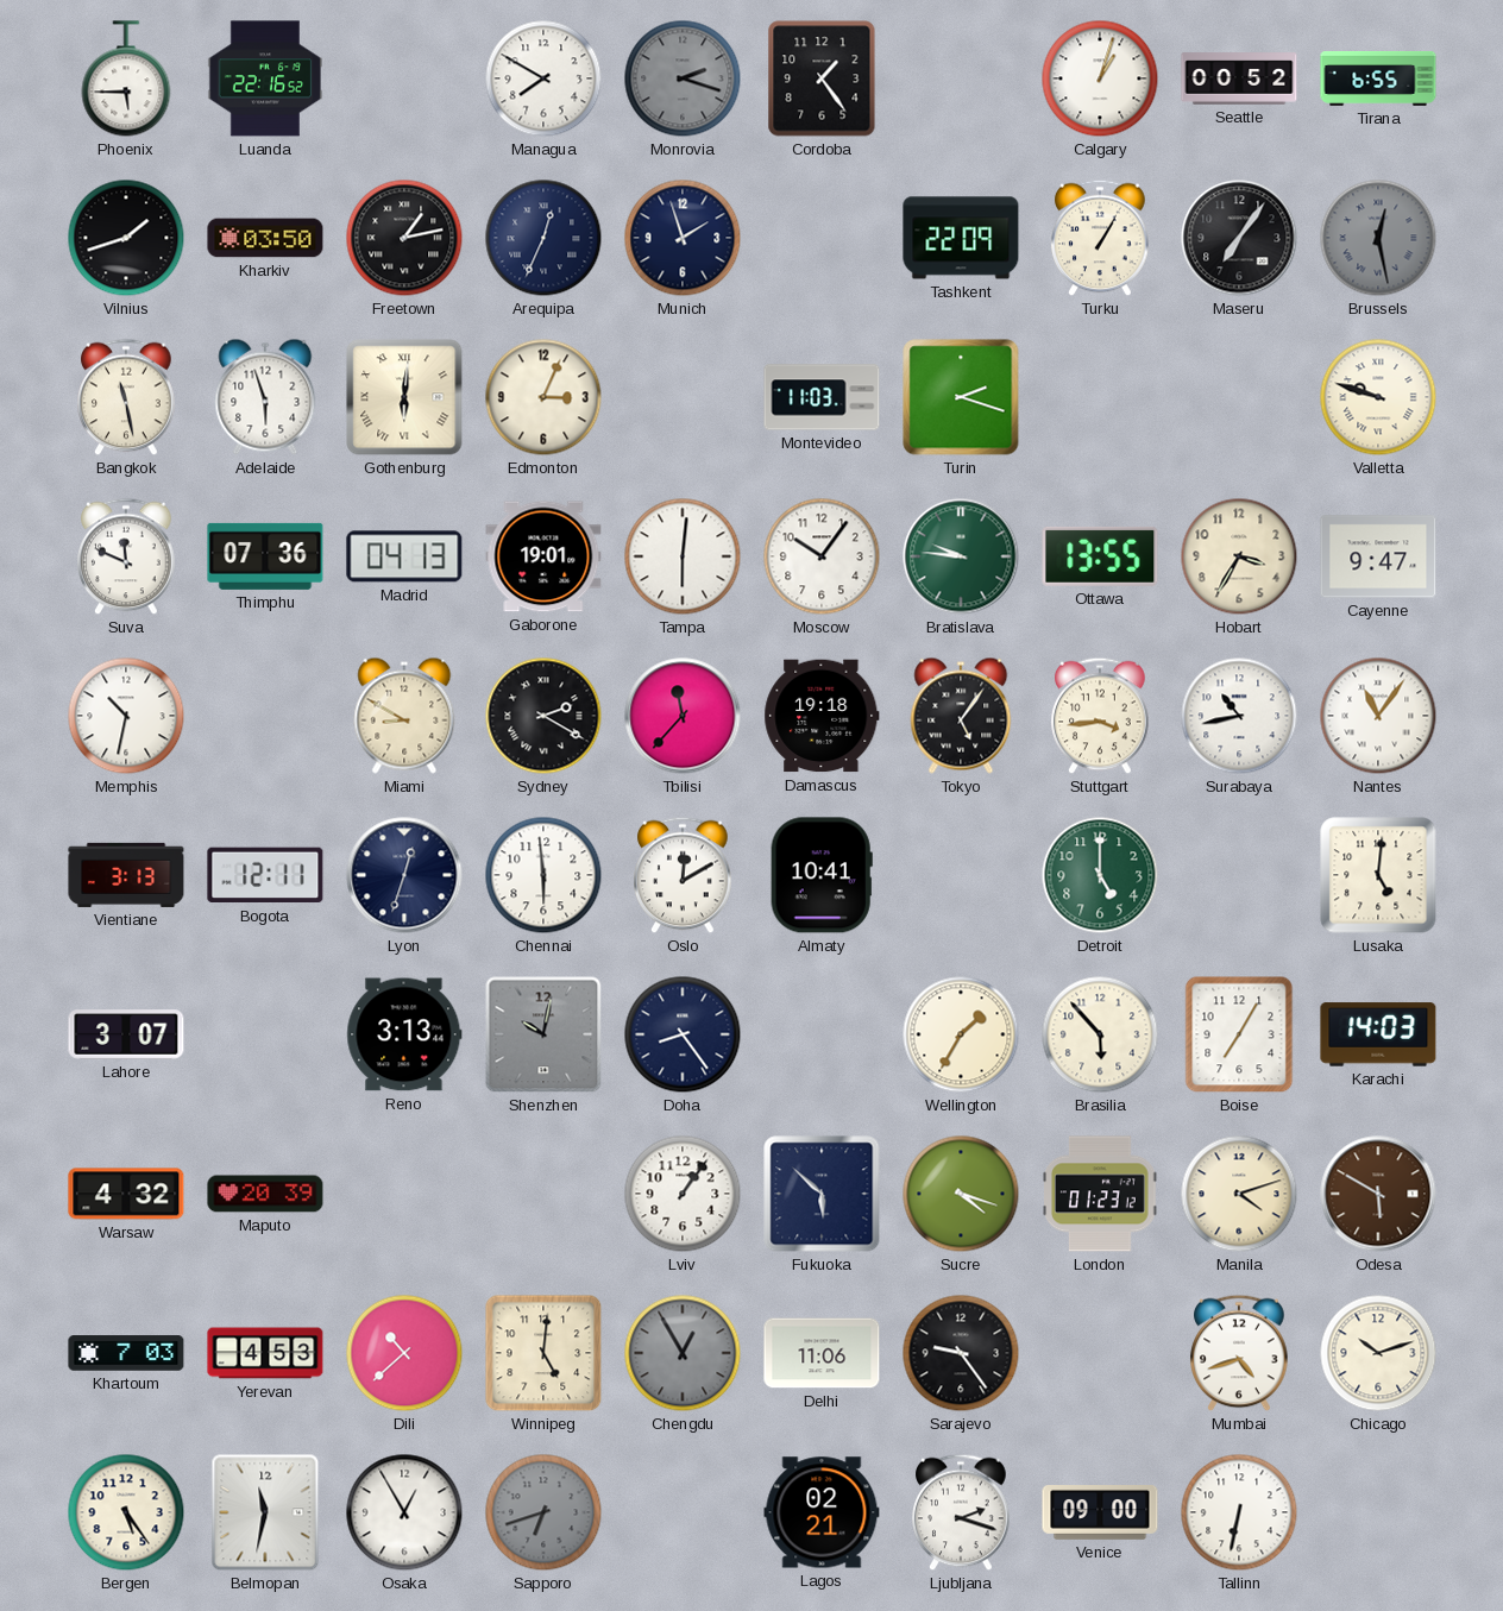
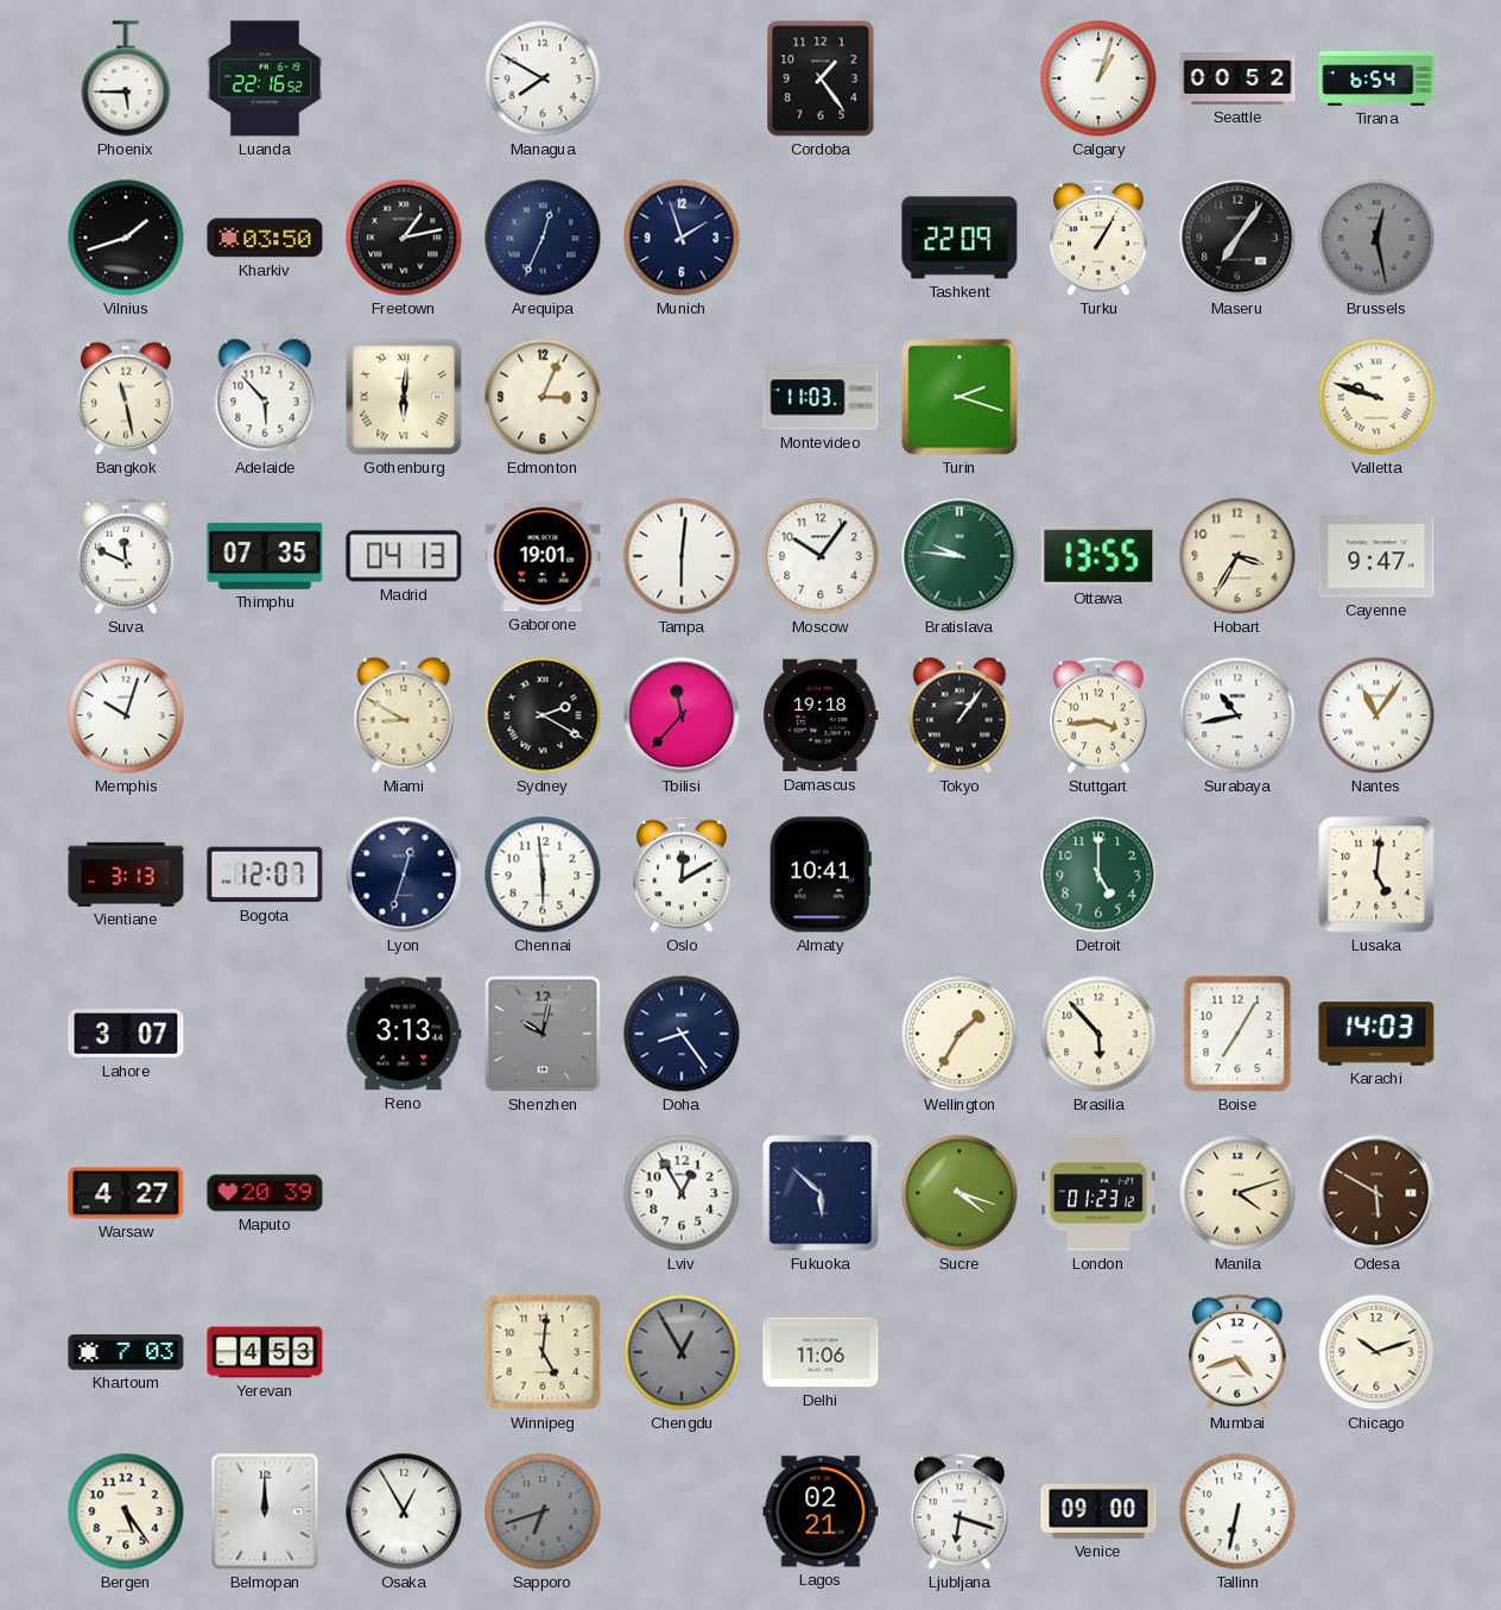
Monrovia: 2:18 -> none (683, 78)
Tirana: 6:55 -> 6:54 (1376, 78)
Adelaide: 5:57 -> 5:53 (265, 397)
Thimphu: 07:36 -> 07:35 (265, 556)
Memphis: 10:32 -> 10:03 (126, 715)
Tokyo: 5:06 -> 1:06 (959, 715)
Bogota: 12:11 -> 12:07 (265, 875)
Warsaw: 4:32 -> 4:27 (126, 1193)
Lviv: 1:06 -> 12:55 (682, 1193)
Dili: 10:38 -> none (404, 1353)
Sarajevo: 9:24 -> none (961, 1353)
Belmopan: 11:32 -> 12:00 (265, 1511)
Ljubljana: 2:18 -> 6:18 (959, 1511)
